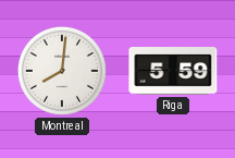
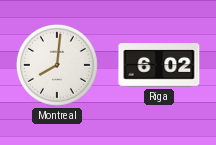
Riga: 5:59 -> 6:02 (159, 65)
